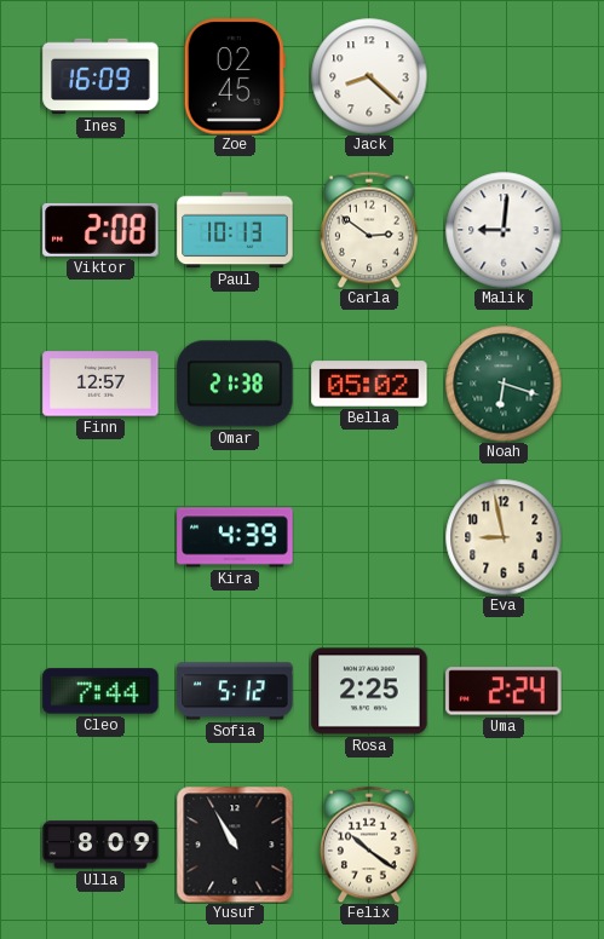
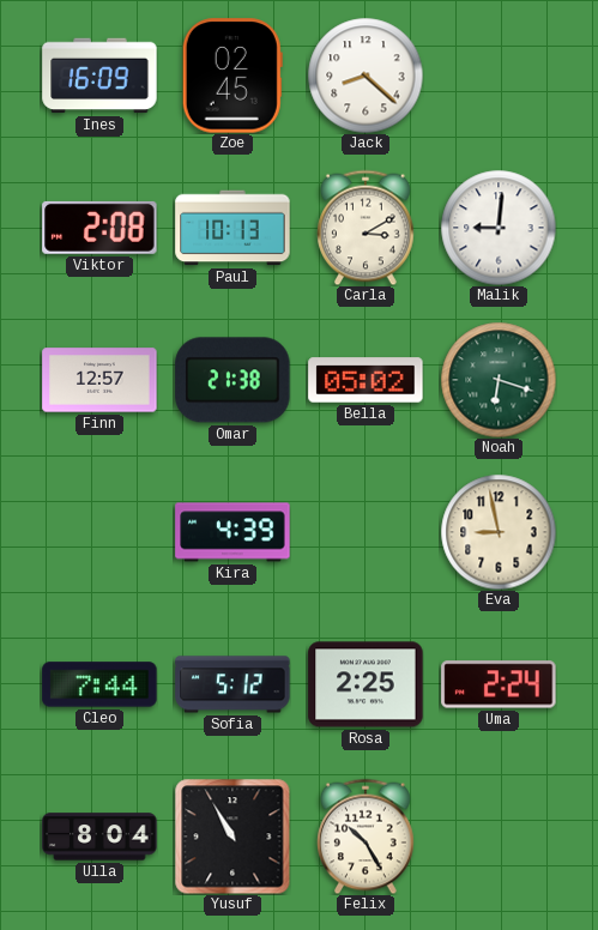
Carla: 2:51 -> 3:10 (367, 228)
Ulla: 8:09 -> 8:04 (99, 837)
Felix: 10:21 -> 10:25 (367, 837)
